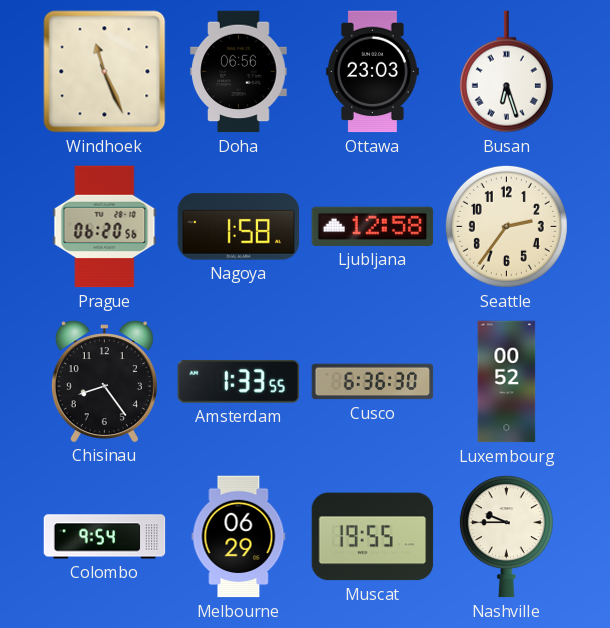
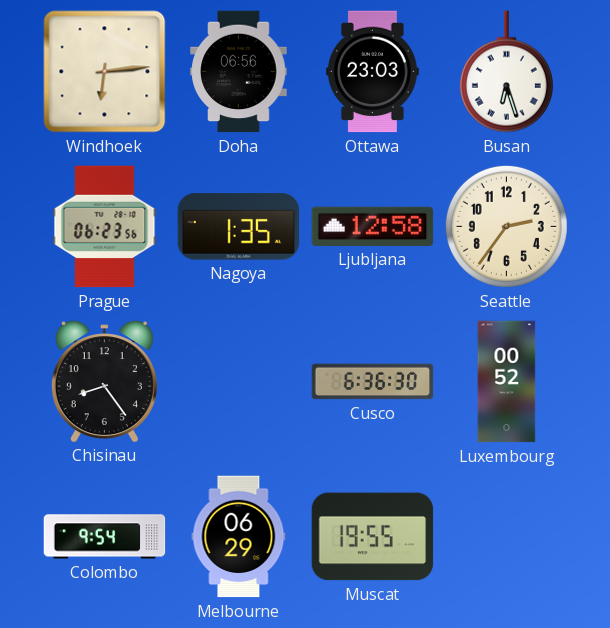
Windhoek: 11:26 -> 6:14 (105, 72)
Prague: 06:20 -> 06:23 (105, 227)
Nagoya: 1:58 -> 1:35 (239, 227)
Amsterdam: 1:33 -> none (239, 381)
Nashville: 9:45 -> none (506, 537)
